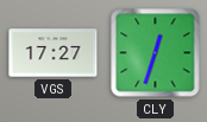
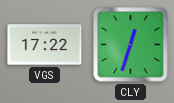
VGS: 17:27 -> 17:22 (45, 45)
